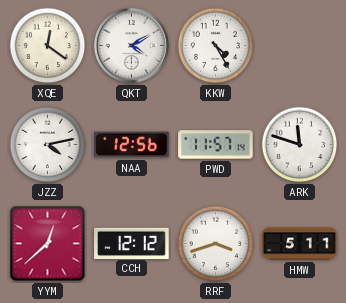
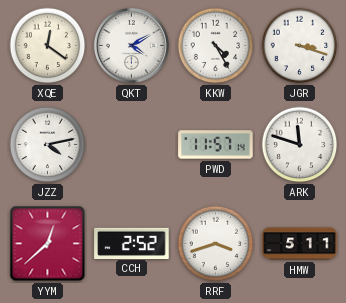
JGR: none -> 3:18 (300, 46)
NAA: 12:56 -> none (132, 145)
CCH: 12:12 -> 2:52 (132, 243)
